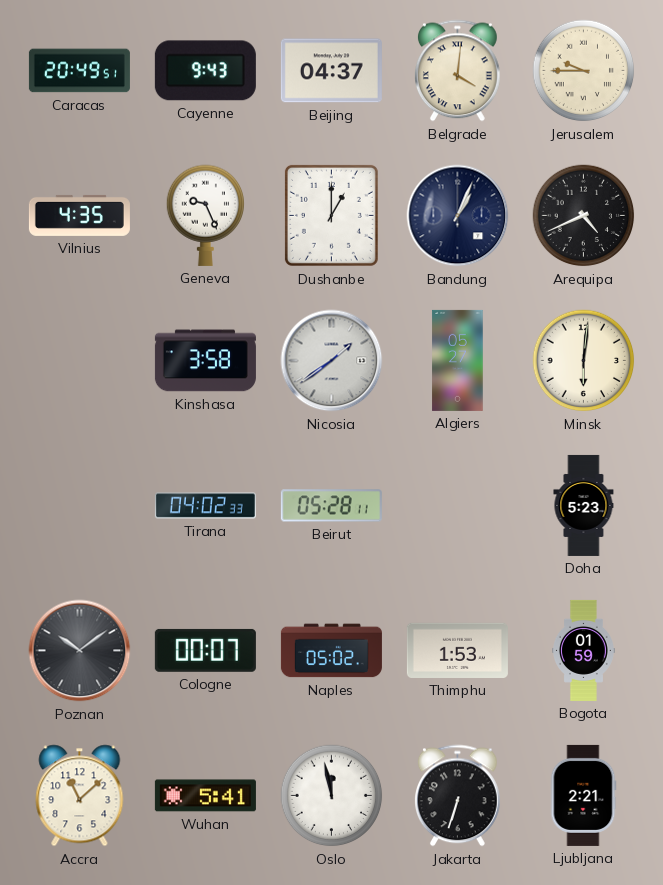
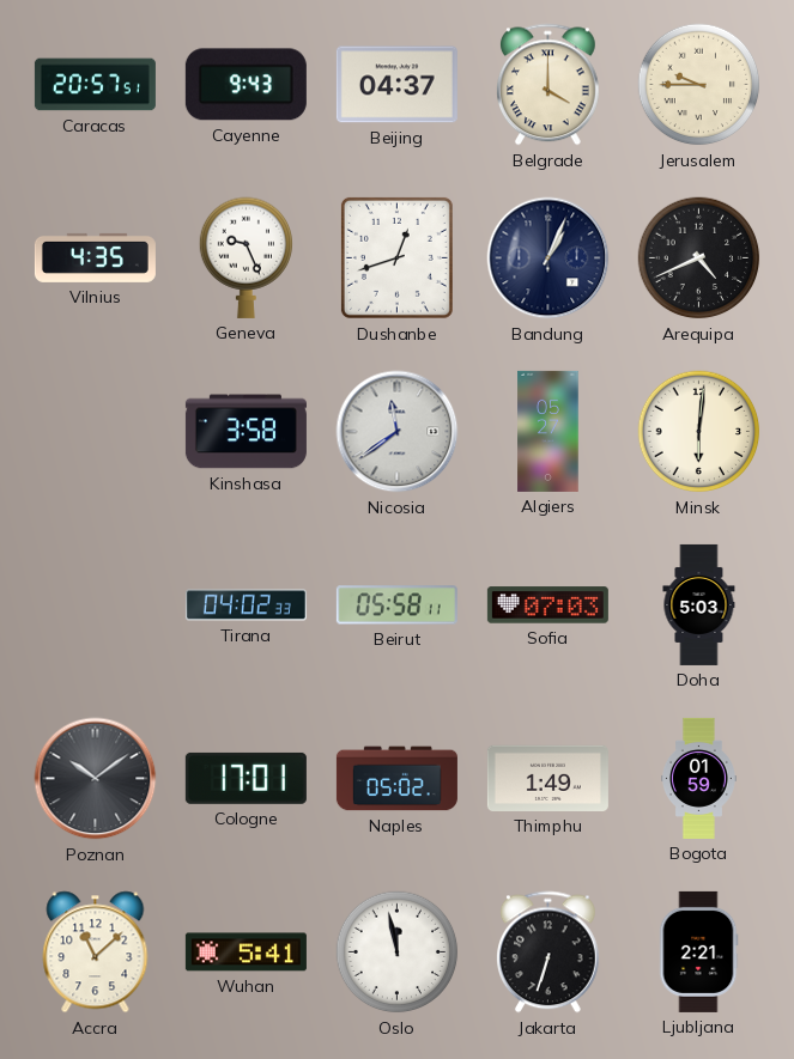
Caracas: 20:49 -> 20:57 (95, 85)
Belgrade: 4:01 -> 4:00 (548, 85)
Dushanbe: 1:00 -> 12:42 (396, 257)
Nicosia: 1:39 -> 11:39 (398, 432)
Beirut: 05:28 -> 05:58 (396, 605)
Sofia: none -> 07:03 (547, 605)
Doha: 5:23 -> 5:03 (699, 604)
Cologne: 00:07 -> 17:01 (246, 778)
Thimphu: 1:53 -> 1:49 (547, 778)
